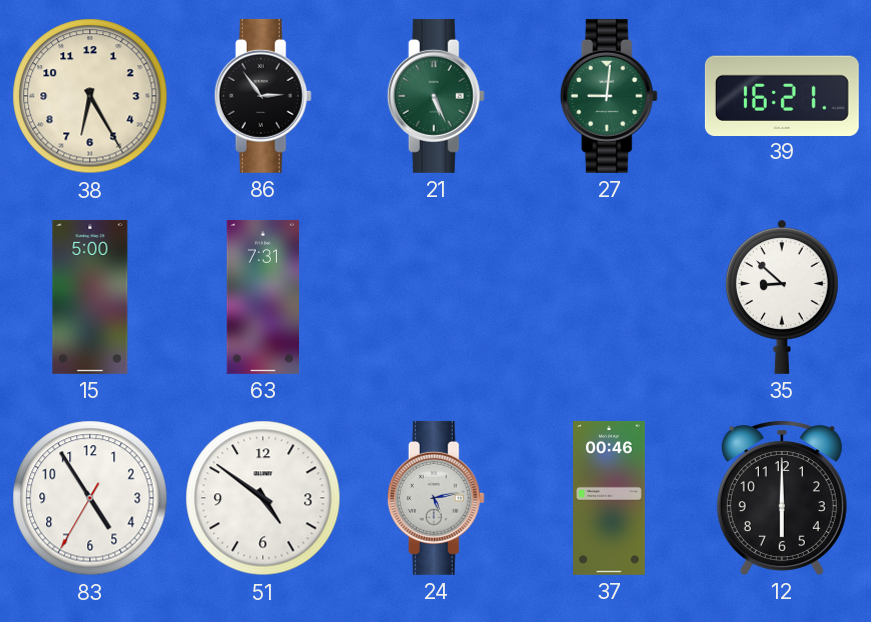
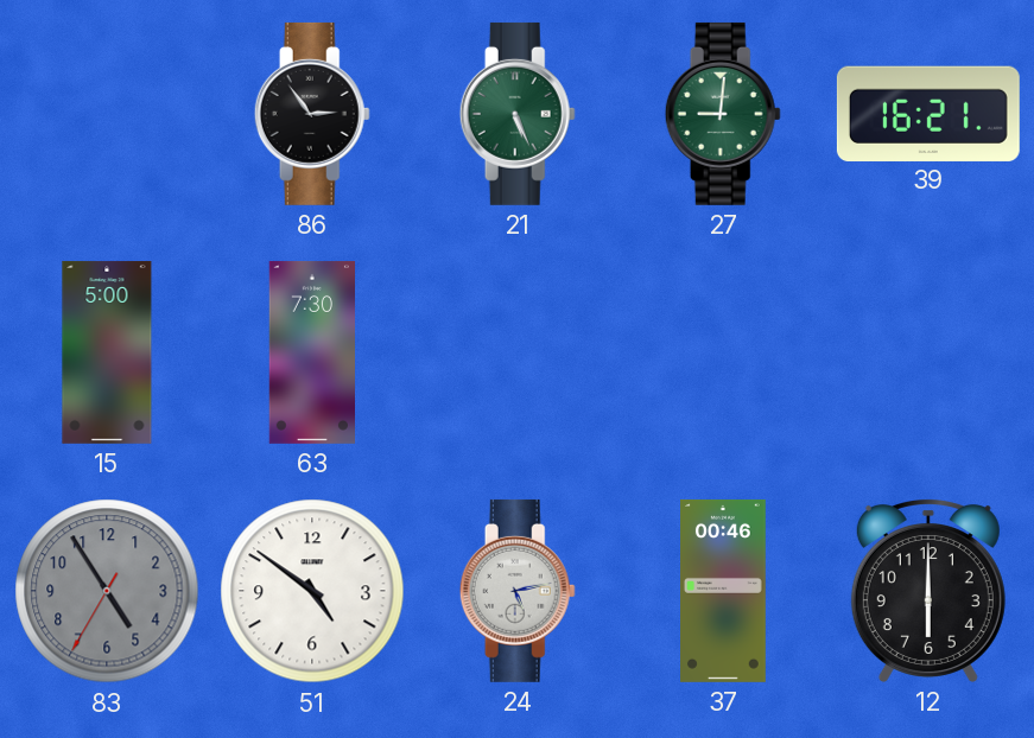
38: 6:25 -> none (90, 96)
63: 7:31 -> 7:30 (311, 352)
35: 8:52 -> none (782, 297)
83 dial: white -> grey (107, 591)
